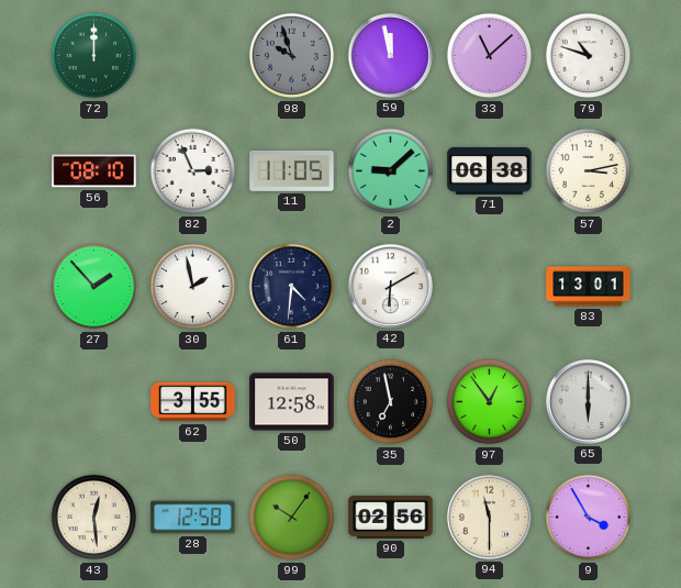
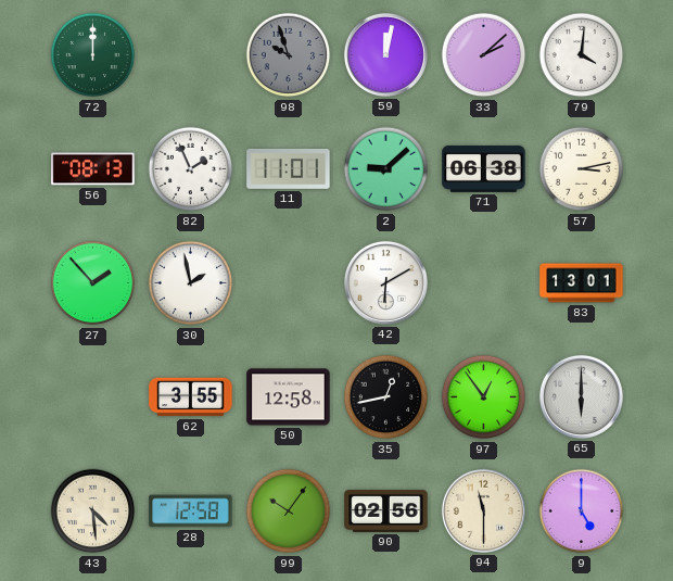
59: 11:58 -> 12:02 (385, 54)
33: 11:08 -> 2:08 (484, 55)
79: 10:48 -> 4:01 (582, 55)
56: 08:10 -> 08:13 (93, 169)
82: 2:56 -> 1:56 (191, 169)
11: 11:05 -> 11:01 (289, 169)
61: 4:31 -> none (292, 287)
35: 6:58 -> 12:43 (386, 397)
43: 12:29 -> 4:29 (93, 511)
9: 3:55 -> 5:00 (582, 511)
